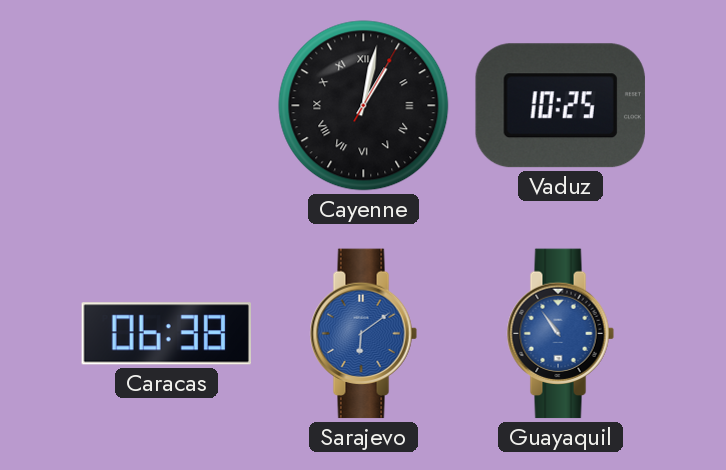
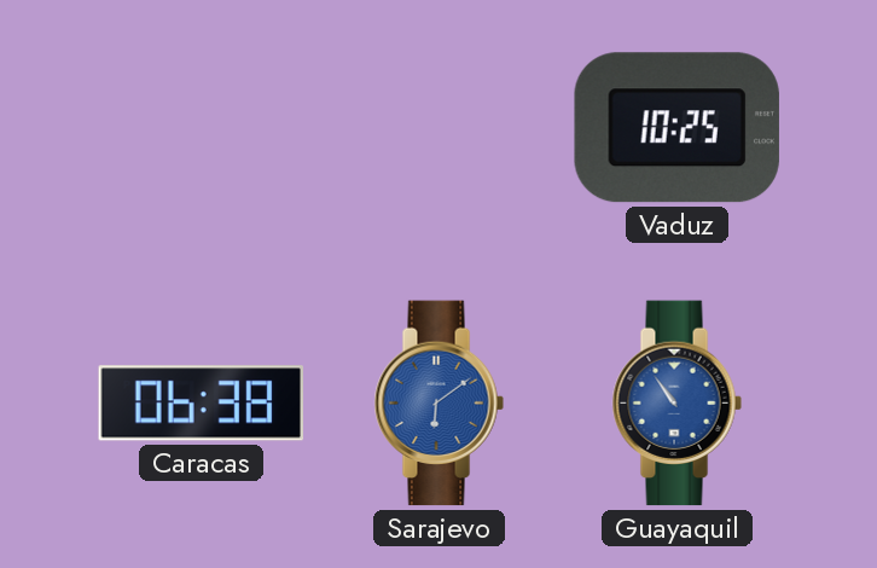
Cayenne: 1:02 -> none (364, 106)
